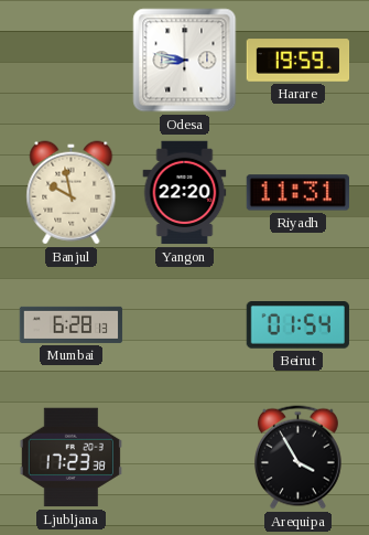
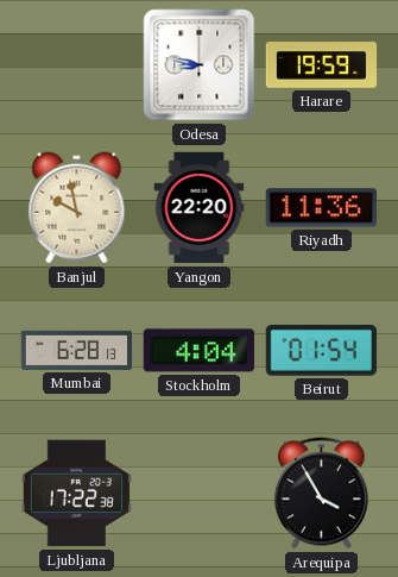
Riyadh: 11:31 -> 11:36 (321, 208)
Stockholm: none -> 4:04 (198, 351)
Ljubljana: 17:23 -> 17:22 (76, 494)
